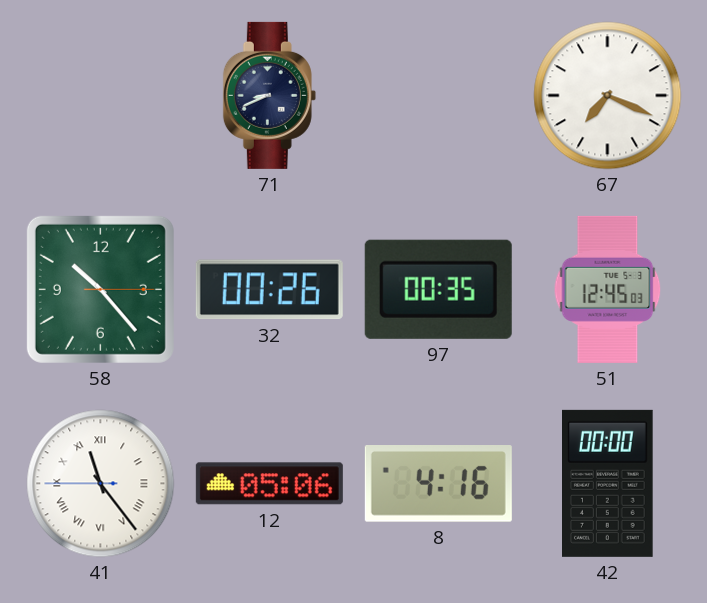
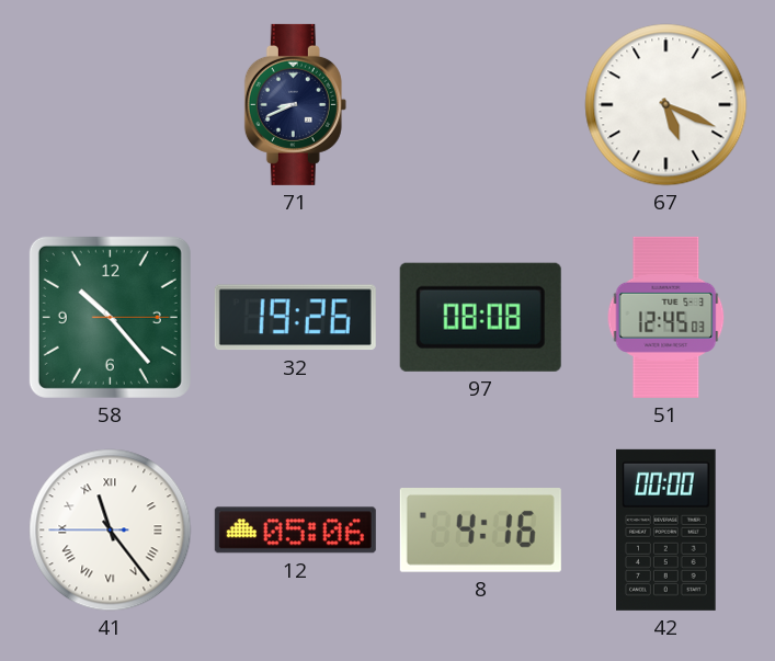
67: 7:19 -> 5:19 (666, 105)
32: 00:26 -> 19:26 (295, 318)
97: 00:35 -> 08:08 (480, 317)
